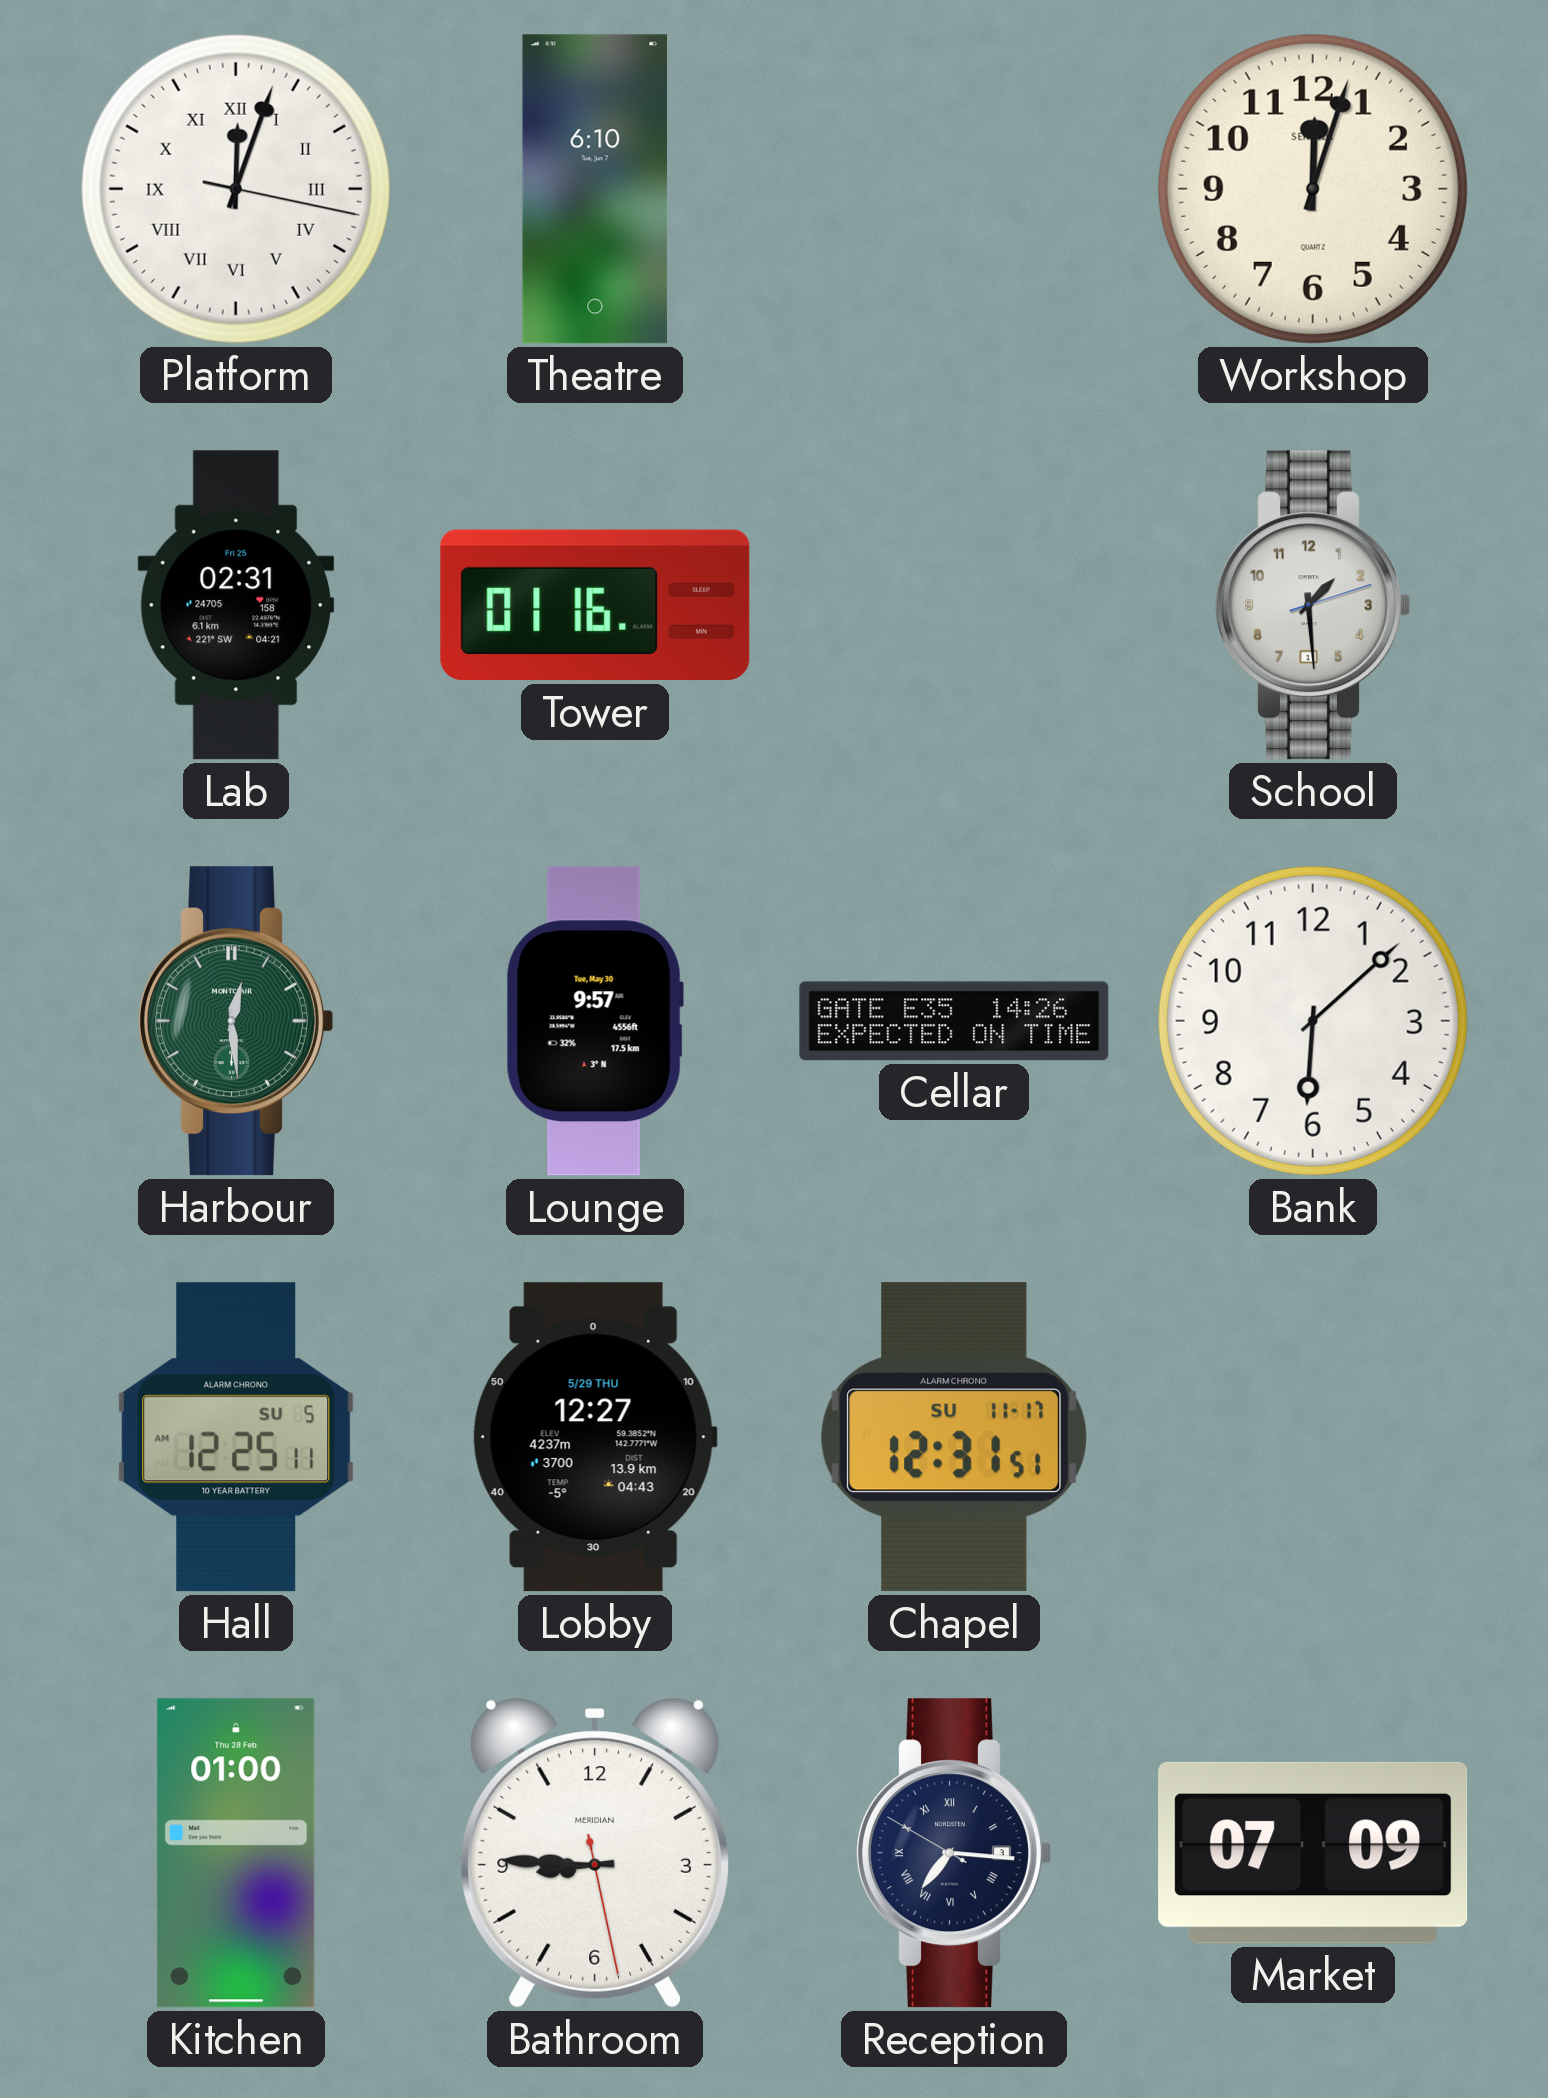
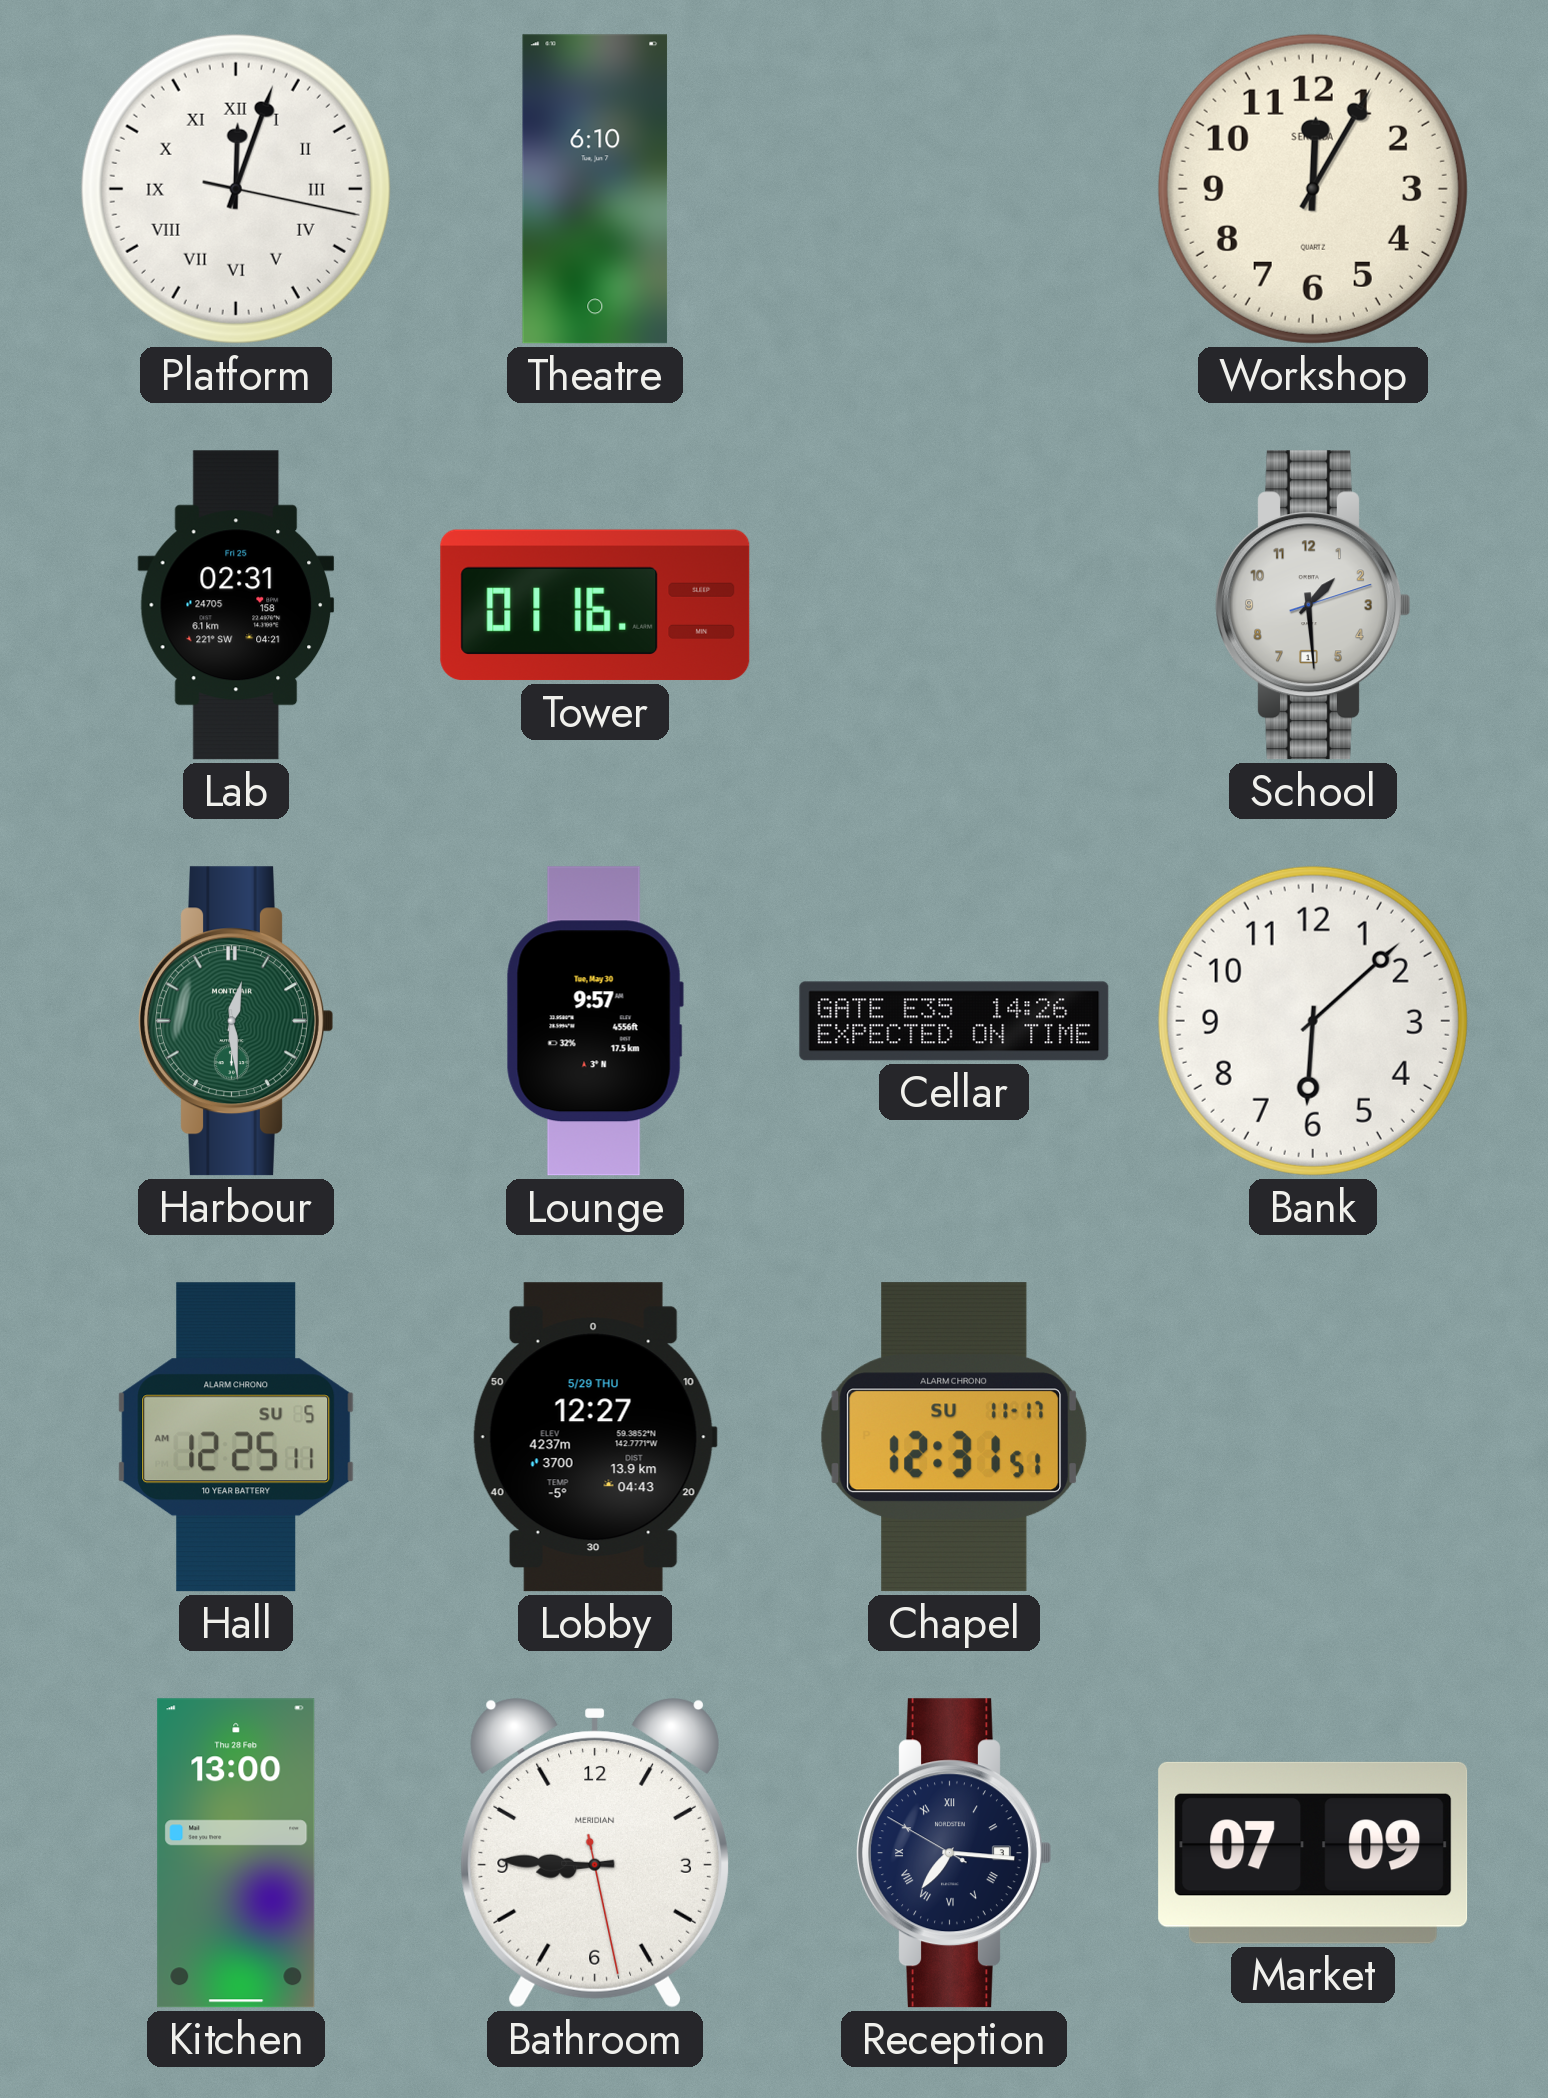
Workshop: 12:03 -> 12:05 (1313, 189)
Kitchen: 01:00 -> 13:00 (236, 1853)
